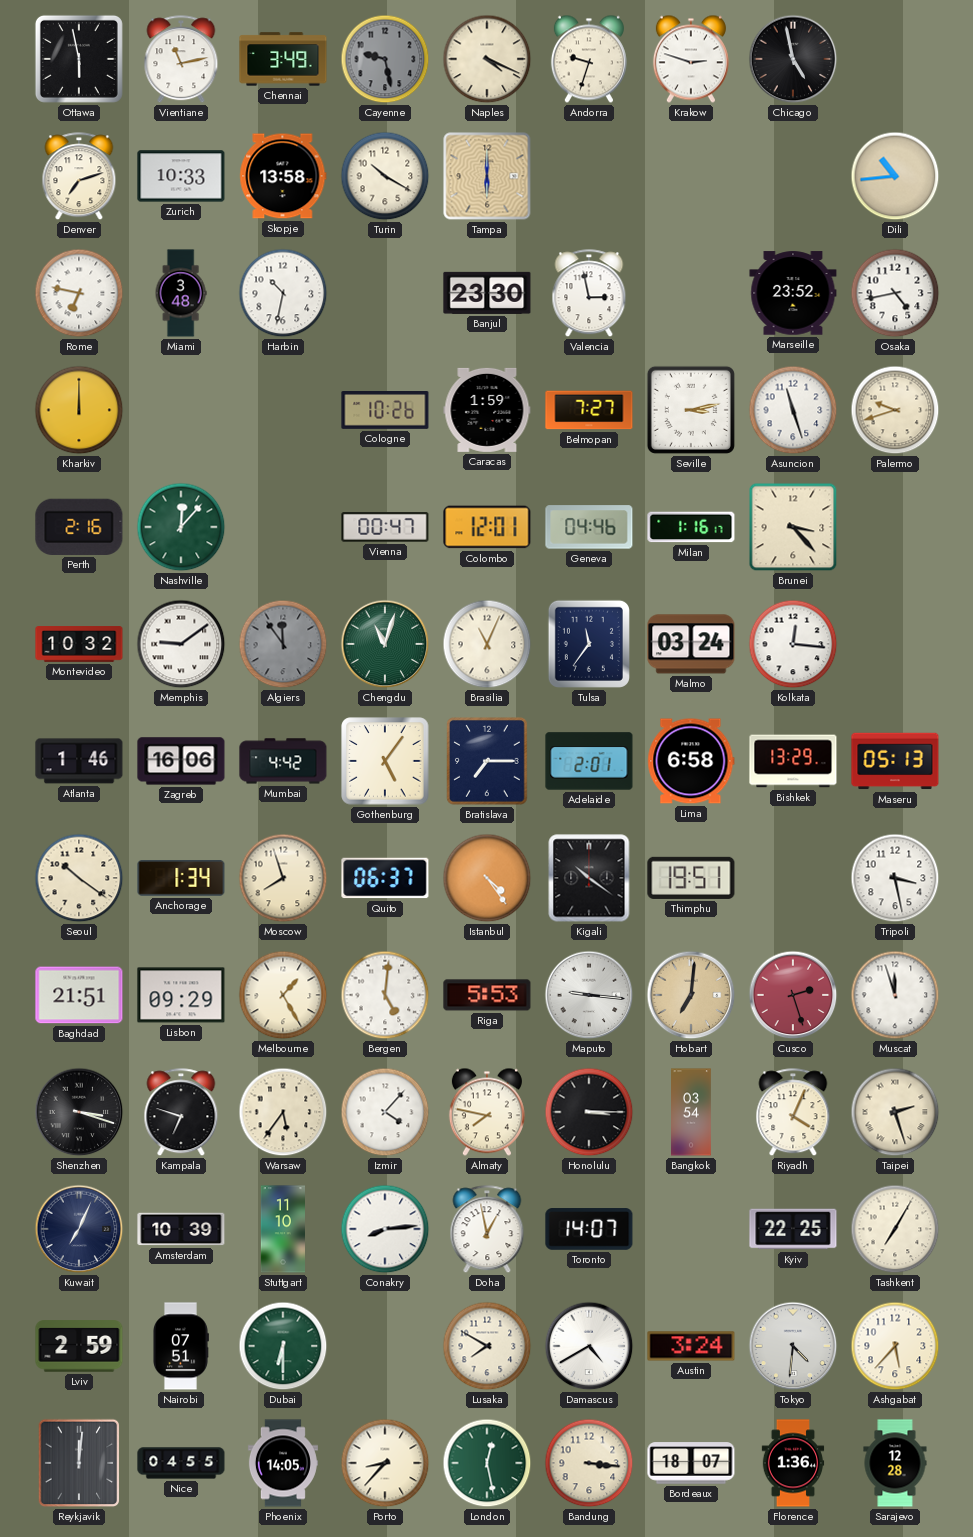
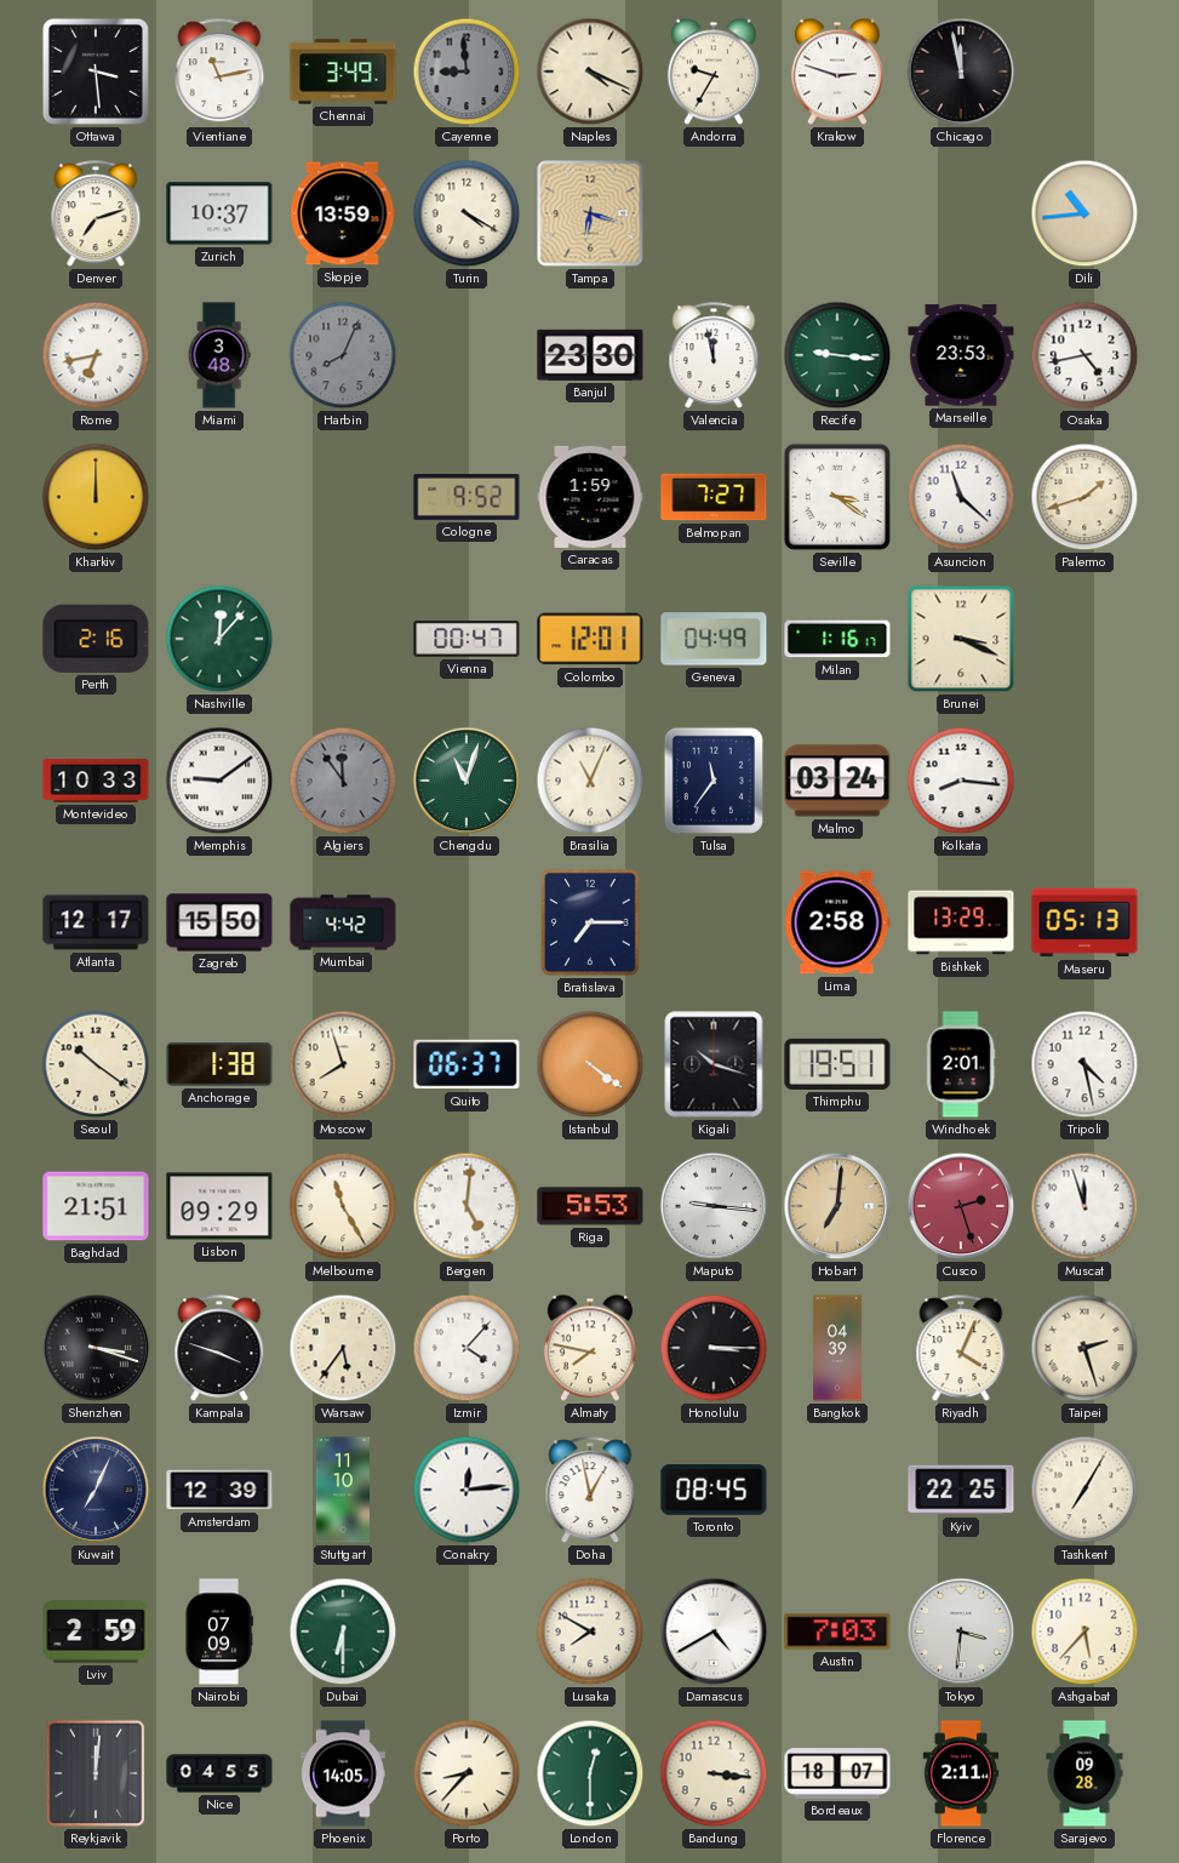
Ottawa: 5:58 -> 3:29 (96, 72)
Cayenne: 9:28 -> 8:59 (467, 72)
Andorra: 9:33 -> 9:35 (714, 72)
Chicago: 4:58 -> 11:58 (961, 72)
Zurich: 10:33 -> 10:37 (219, 213)
Skopje: 13:58 -> 13:59 (343, 213)
Turin: 10:20 -> 4:20 (467, 213)
Tampa: 6:00 -> 6:18 (590, 213)
Rome: 6:47 -> 6:43 (96, 355)
Harbin: 10:32 -> 8:04 (343, 355)
Harbin dial: white -> grey (343, 355)
Valencia: 2:58 -> 11:58 (714, 356)
Recife: none -> 9:16 (837, 355)
Marseille: 23:52 -> 23:53 (961, 355)
Cologne: 10:26 -> 9:52 (467, 498)
Seville: 3:13 -> 3:21 (837, 497)
Asuncion: 11:27 -> 11:22 (961, 497)
Palermo: 9:42 -> 1:42 (1084, 497)
Geneva: 04:46 -> 04:49 (714, 639)
Brunei: 3:23 -> 3:19 (961, 639)
Montevideo: 10:32 -> 10:33 (96, 781)
Kolkata: 12:16 -> 8:16 (961, 781)
Atlanta: 1:46 -> 12:17 (96, 922)
Zagreb: 16:06 -> 15:50 (219, 922)
Gothenburg: 5:06 -> none (385, 761)
Adelaide: 2:01 -> none (589, 761)
Lima: 6:58 -> 2:58 (837, 922)
Anchorage: 1:34 -> 1:38 (219, 1065)
Istanbul: 4:24 -> 4:21 (590, 1064)
Kigali: 10:21 -> 10:18 (714, 1064)
Windhoek: none -> 2:01 (961, 1064)
Tripoli: 3:28 -> 4:28 (1084, 1064)
Melbourne: 1:25 -> 11:25 (343, 1206)
Kampala: 6:48 -> 3:48 (219, 1349)
Bangkok: 03:54 -> 04:39 (839, 1348)
Amsterdam: 10:39 -> 12:39 (219, 1490)
Conakry: 8:14 -> 12:14 (467, 1490)
Toronto: 14:07 -> 08:45 (714, 1490)
Nairobi: 07:51 -> 07:09 (219, 1631)
Austin: 3:24 -> 7:03 (837, 1631)
Tokyo: 4:31 -> 3:31 (961, 1631)
London: 12:28 -> 12:30 (590, 1773)
Florence: 1:36 -> 2:11 (961, 1773)
Sarajevo: 12:28 -> 09:28 (1084, 1773)
